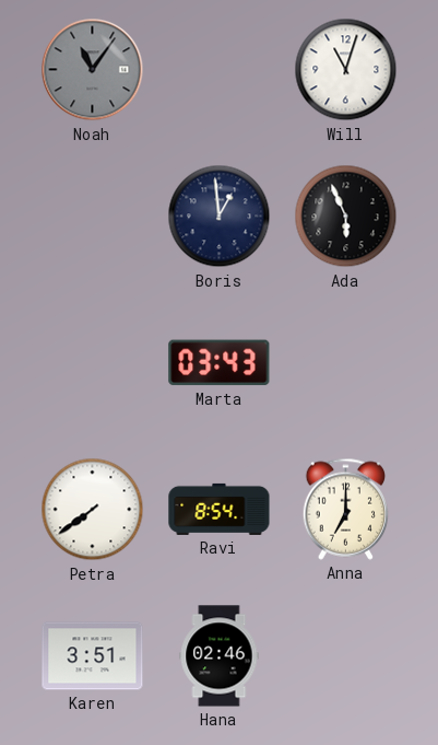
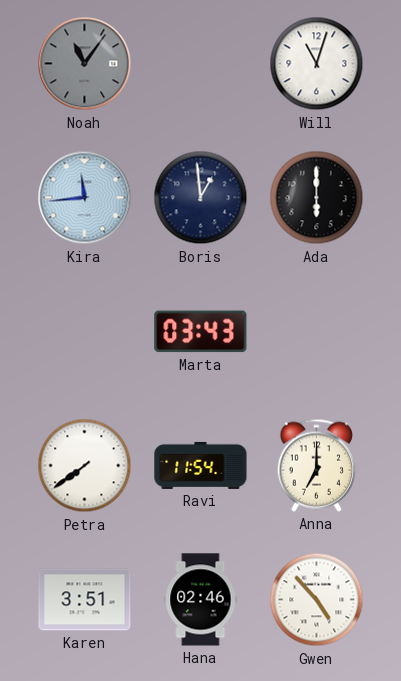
Kira: none -> 11:44 (85, 198)
Ada: 5:56 -> 6:00 (317, 198)
Ravi: 8:54 -> 11:54 (201, 465)
Gwen: none -> 4:53 (317, 600)
